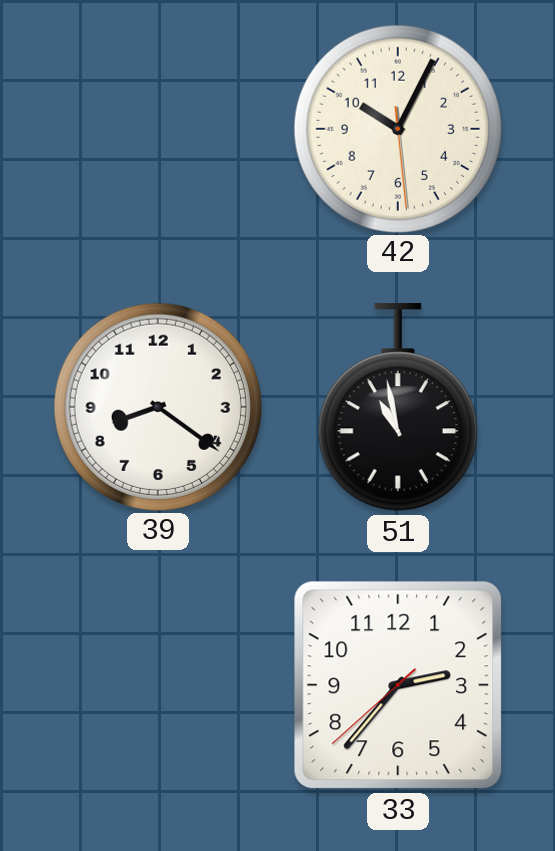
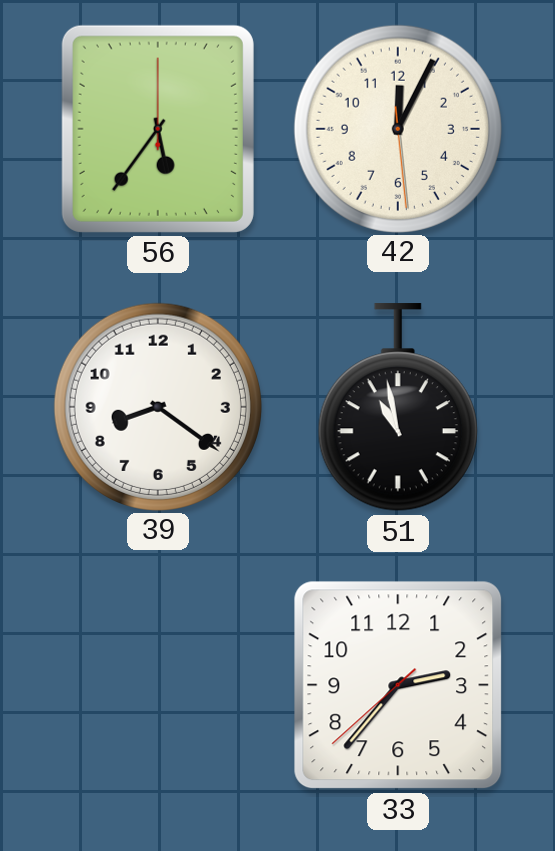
56: none -> 5:36 (158, 129)
42: 10:04 -> 12:04 (397, 128)
